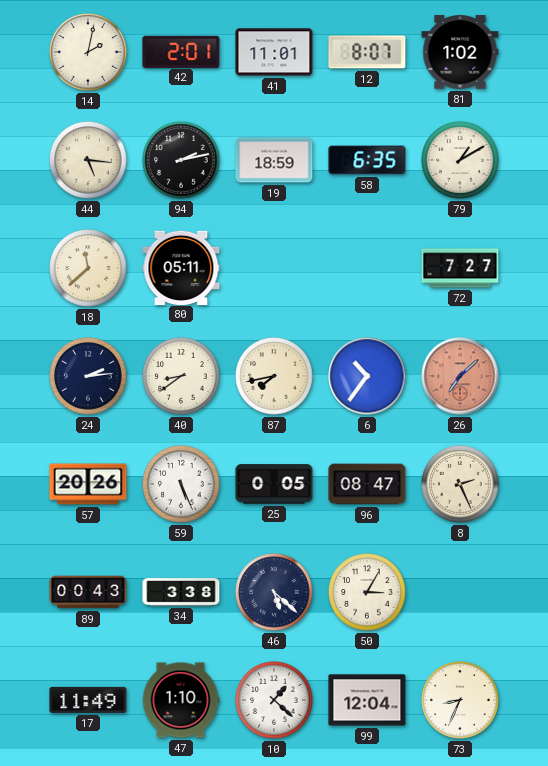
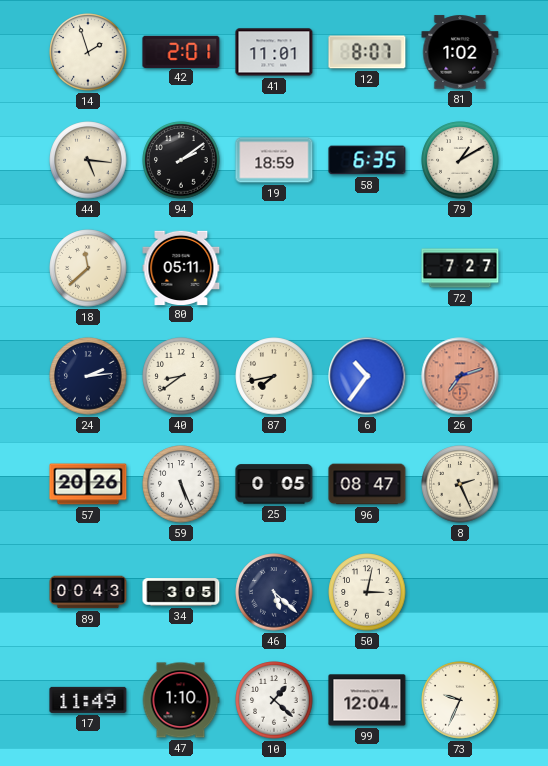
14: 2:02 -> 1:57 (88, 52)
94: 2:13 -> 2:09 (181, 160)
26: 7:08 -> 7:12 (460, 376)
34: 3:38 -> 3:05 (181, 592)
50: 3:05 -> 3:02 (367, 592)
73: 8:34 -> 9:34 (460, 700)
